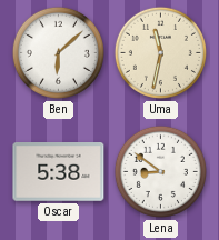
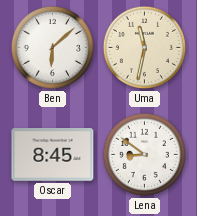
Oscar: 5:38 -> 8:45 (53, 155)
